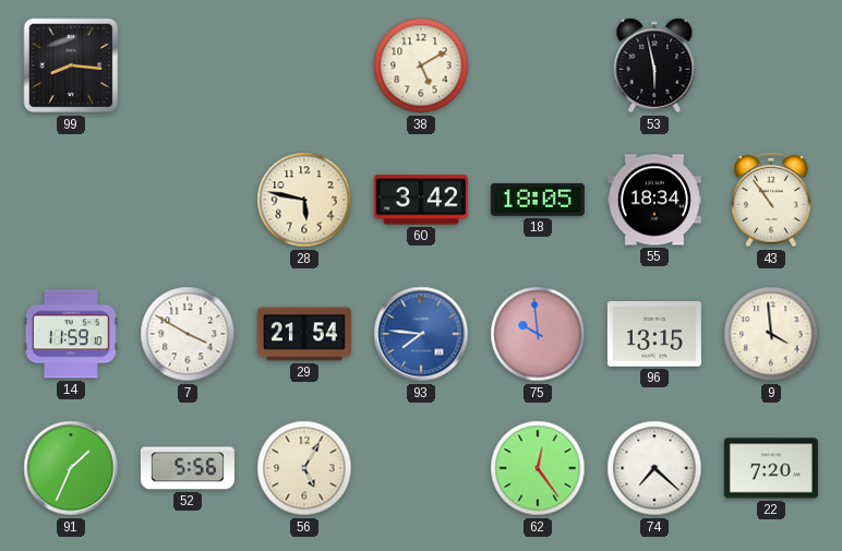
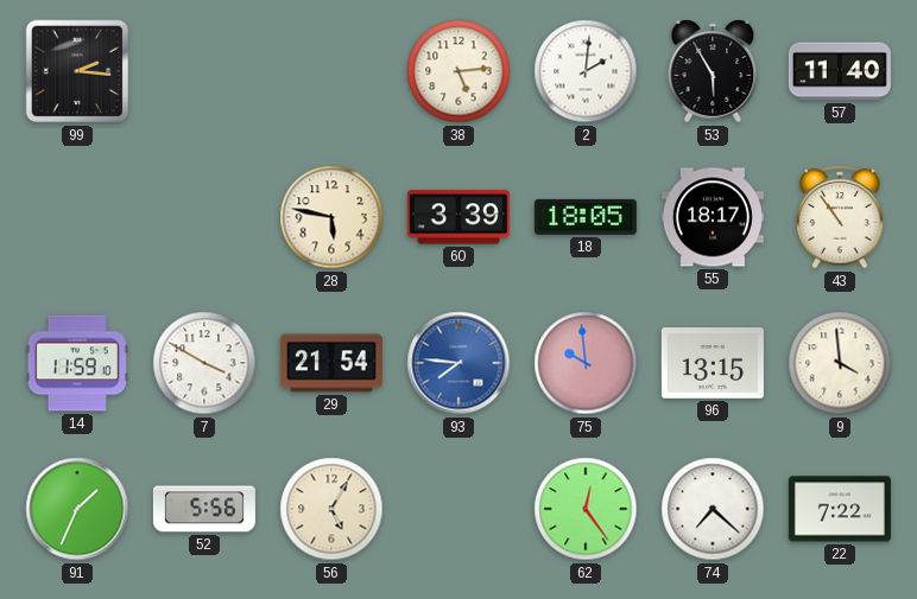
99: 8:16 -> 2:16 (77, 71)
38: 5:10 -> 5:14 (458, 71)
2: none -> 2:01 (586, 71)
53: 5:58 -> 5:55 (713, 71)
57: none -> 11:40 (840, 71)
60: 3:42 -> 3:39 (458, 217)
55: 18:34 -> 18:17 (713, 217)
22: 7:20 -> 7:22 (840, 509)
